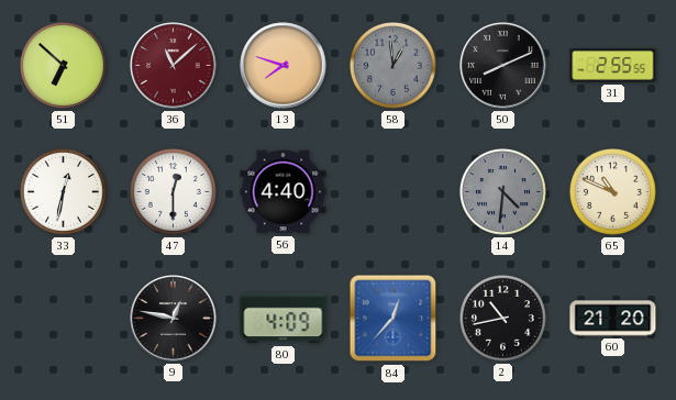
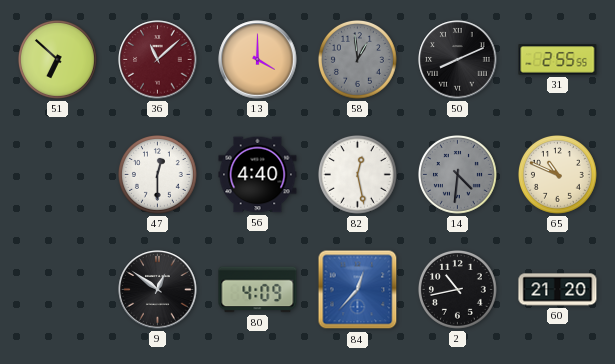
13: 7:48 -> 4:00 (258, 60)
33: 12:32 -> none (64, 192)
82: none -> 12:28 (358, 175)
9: 12:47 -> 12:51 (158, 290)
